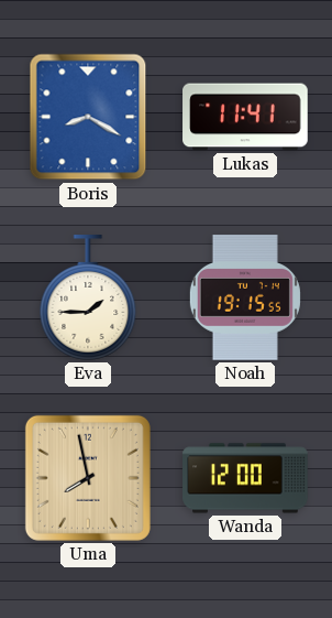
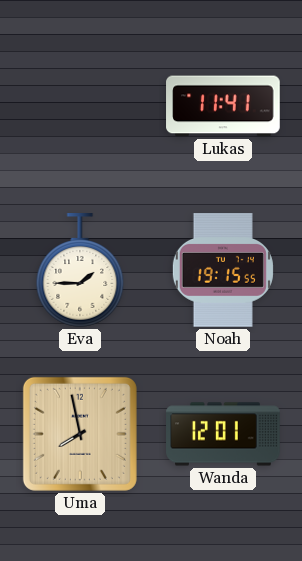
Boris: 8:20 -> none (88, 117)
Wanda: 12:00 -> 12:01 (223, 434)
